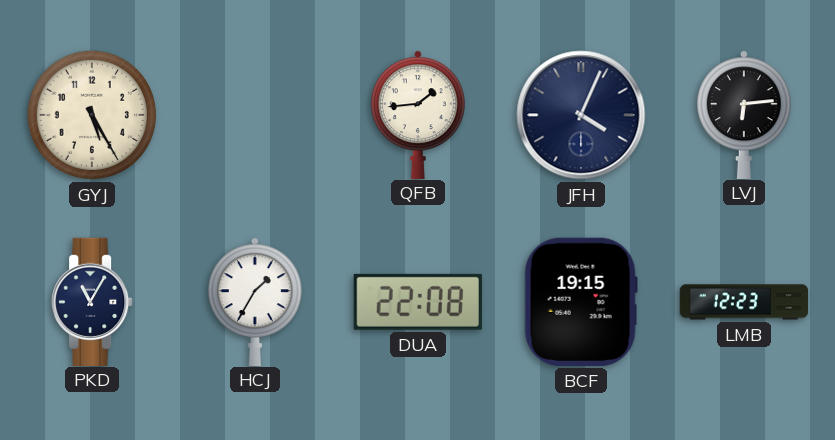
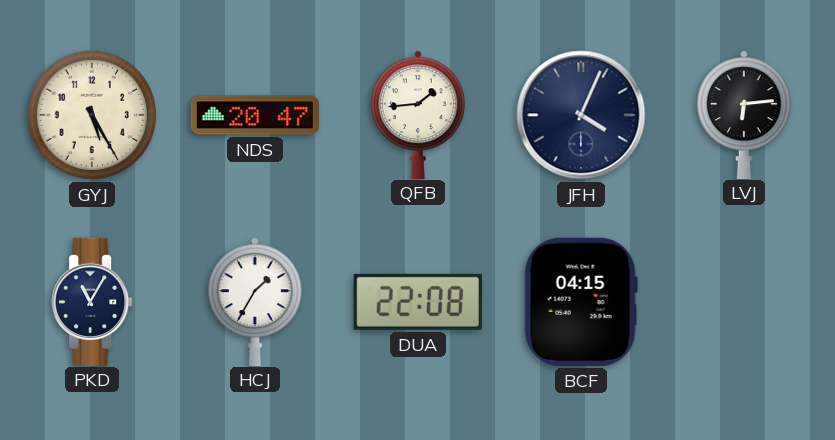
NDS: none -> 20:47 (254, 115)
BCF: 19:15 -> 04:15 (581, 302)
LMB: 12:23 -> none (744, 302)
